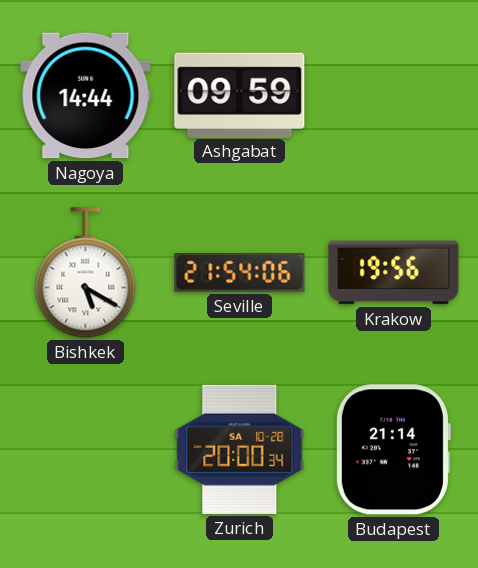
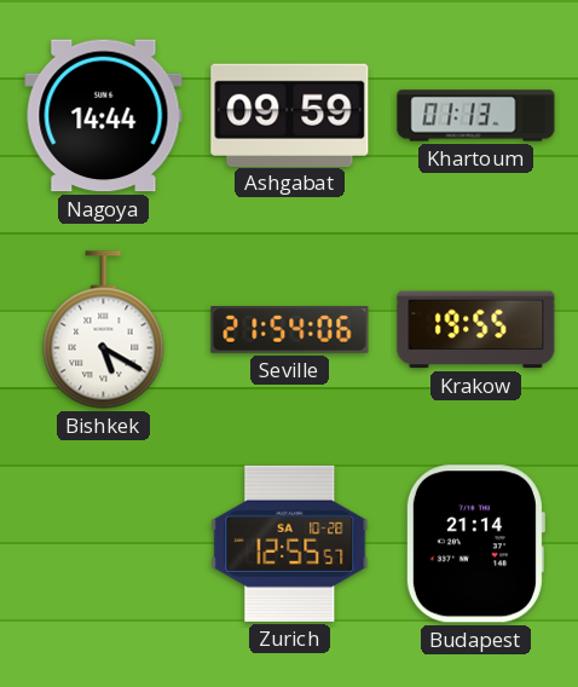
Khartoum: none -> 01:13 (476, 116)
Krakow: 19:56 -> 19:55 (476, 330)
Zurich: 20:00 -> 12:55 (290, 543)
